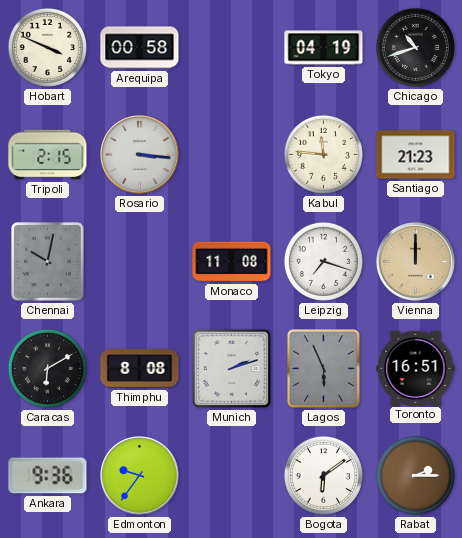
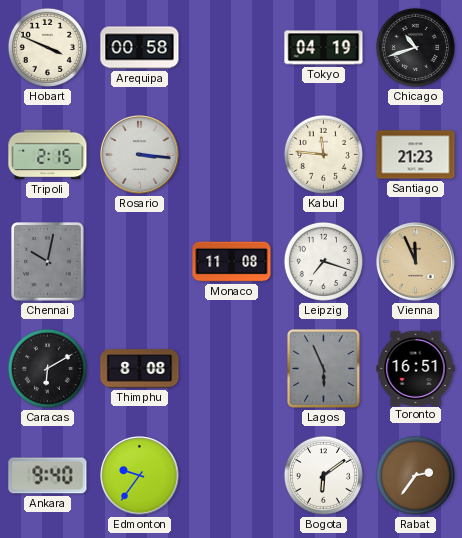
Vienna: 12:00 -> 11:56 (416, 262)
Munich: 2:12 -> none (231, 368)
Ankara: 9:36 -> 9:40 (48, 476)
Rabat: 2:15 -> 2:36 (415, 475)
